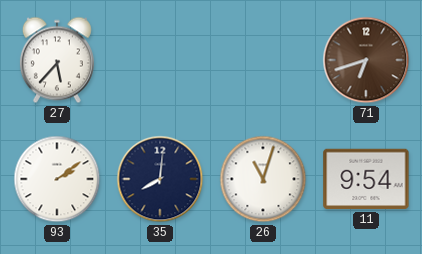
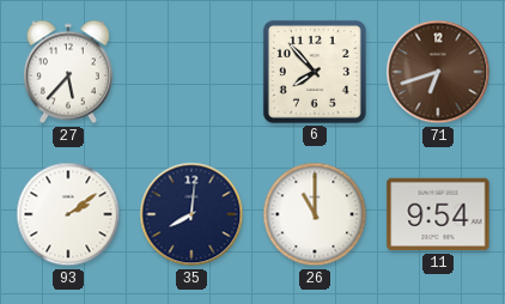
6: none -> 7:53 (315, 72)
26: 11:03 -> 11:00 (315, 214)
